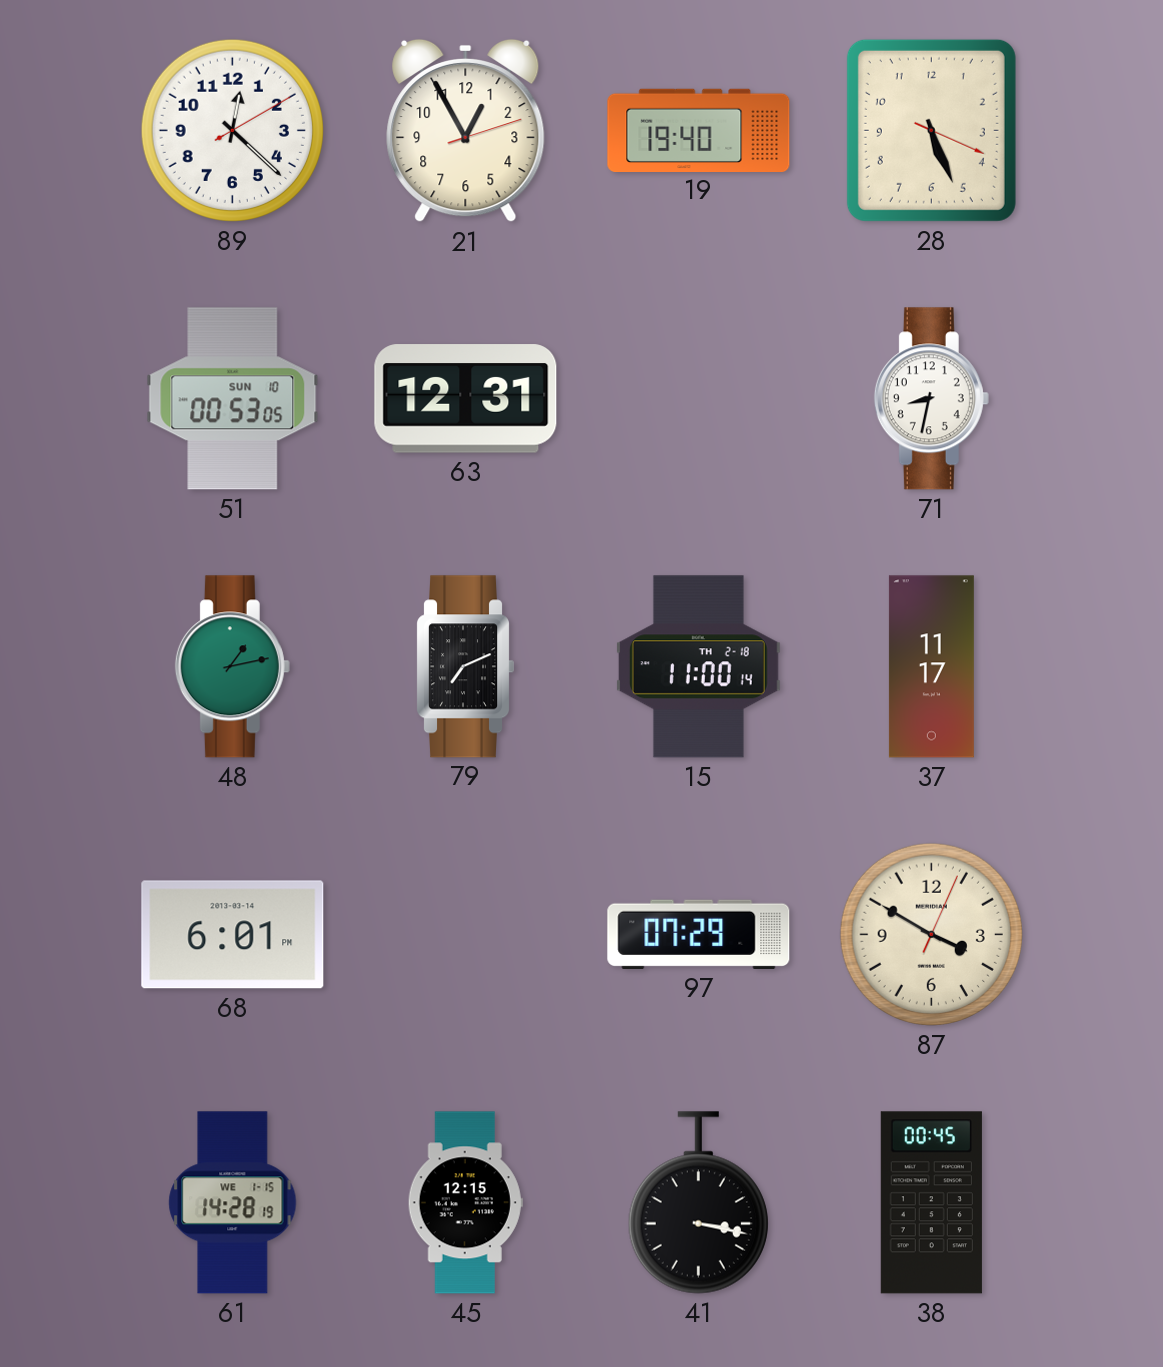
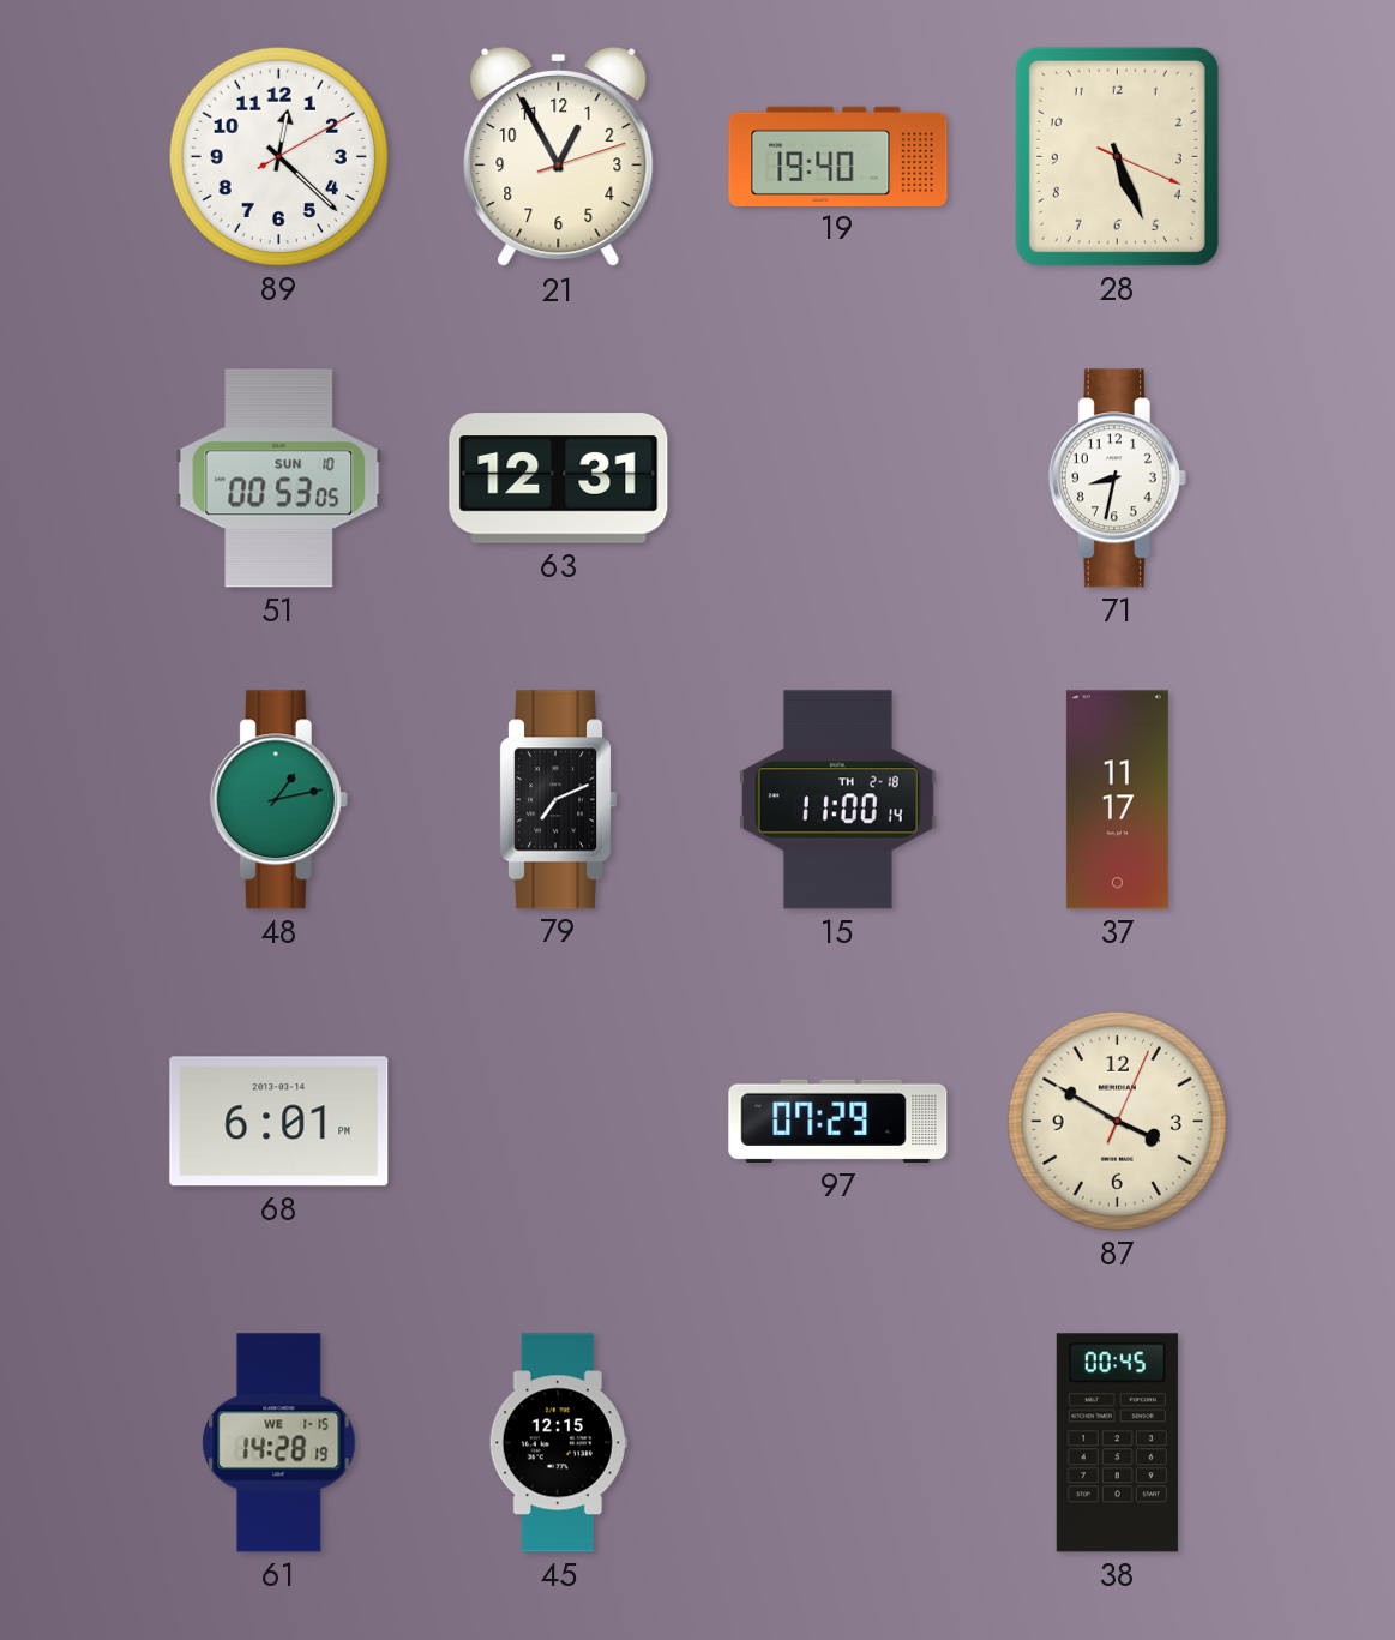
41: 3:17 -> none (698, 1203)
